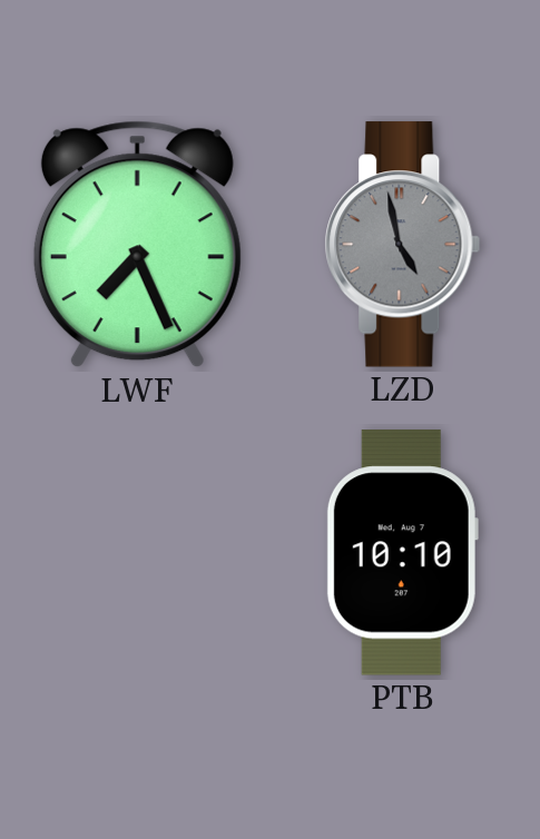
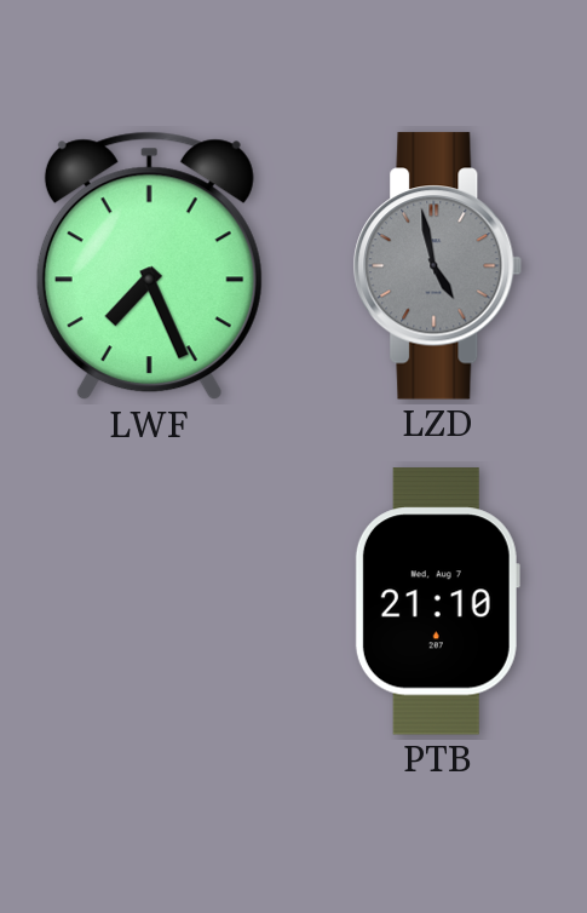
PTB: 10:10 -> 21:10 (437, 602)
